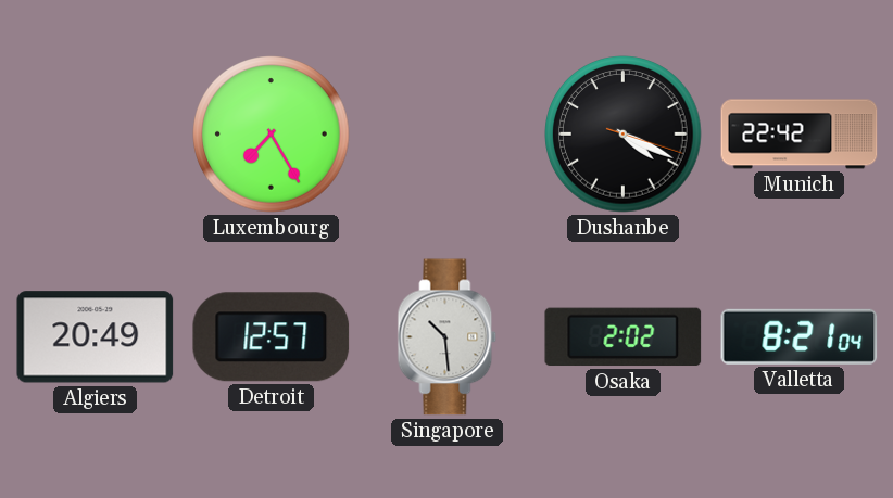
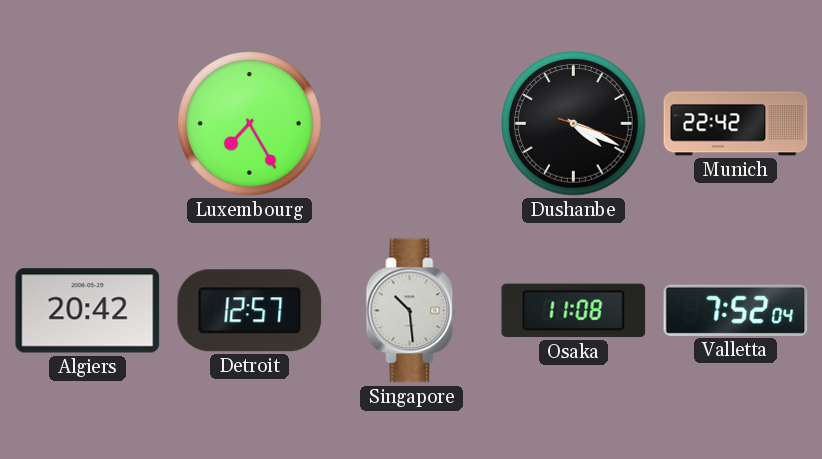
Algiers: 20:49 -> 20:42 (88, 311)
Osaka: 2:02 -> 11:08 (574, 311)
Valletta: 8:21 -> 7:52 (736, 310)
